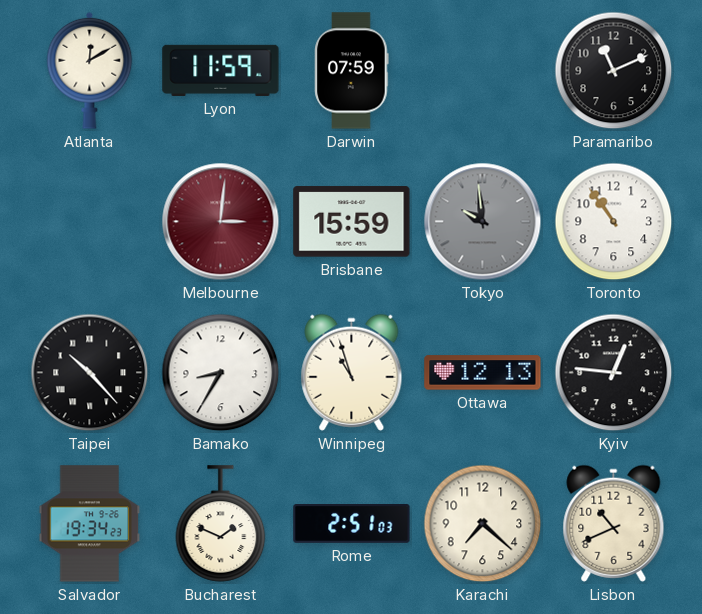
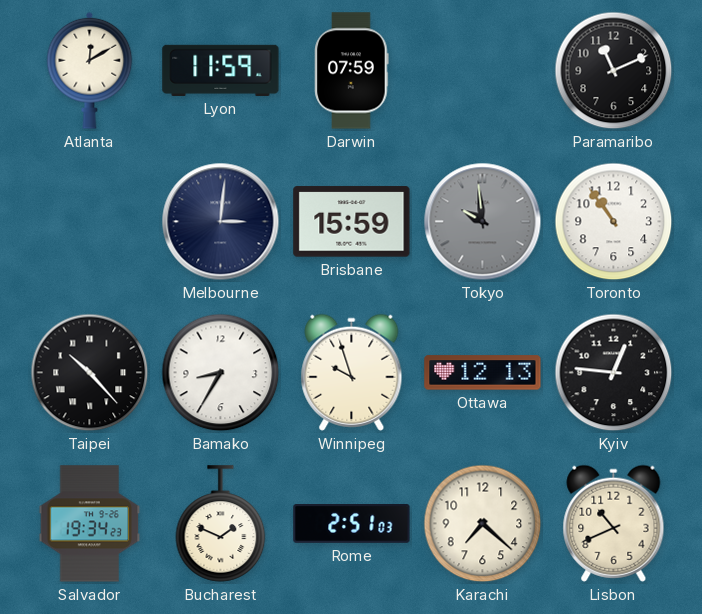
Melbourne dial: burgundy -> navy (221, 222)
Winnipeg: 10:57 -> 9:57 (352, 372)
